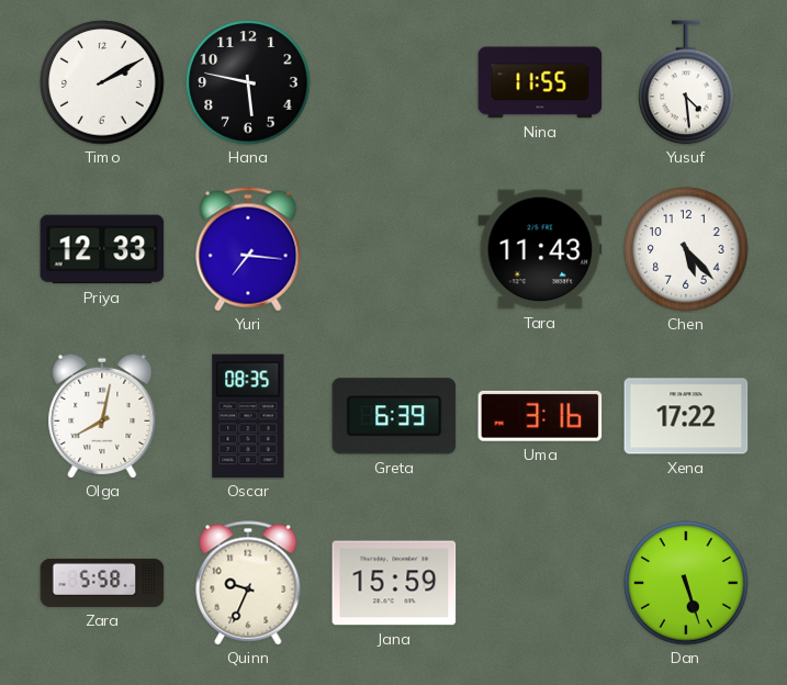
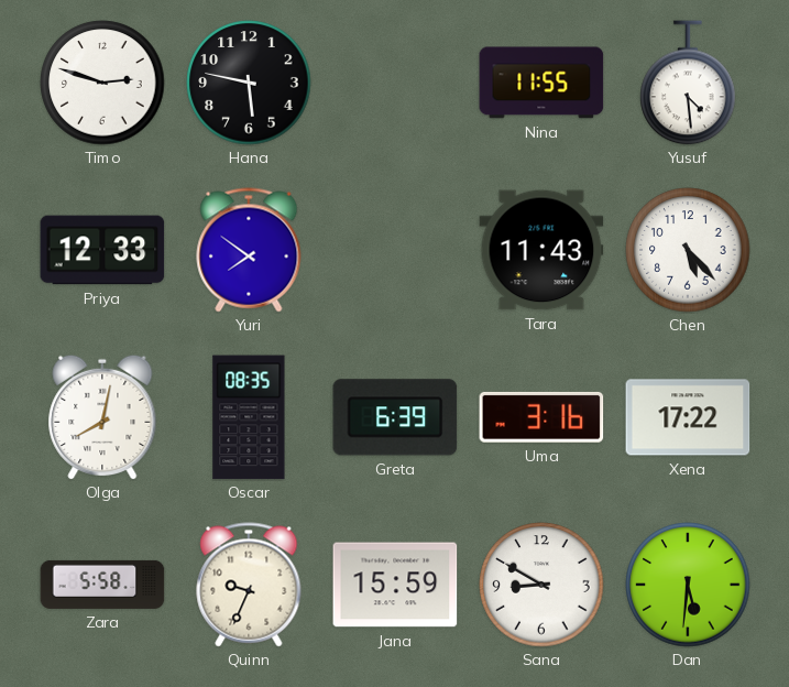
Timo: 2:10 -> 2:48 (102, 83)
Yuri: 7:16 -> 7:51 (249, 250)
Sana: none -> 8:50 (541, 585)
Dan: 5:27 -> 5:31 (688, 585)
